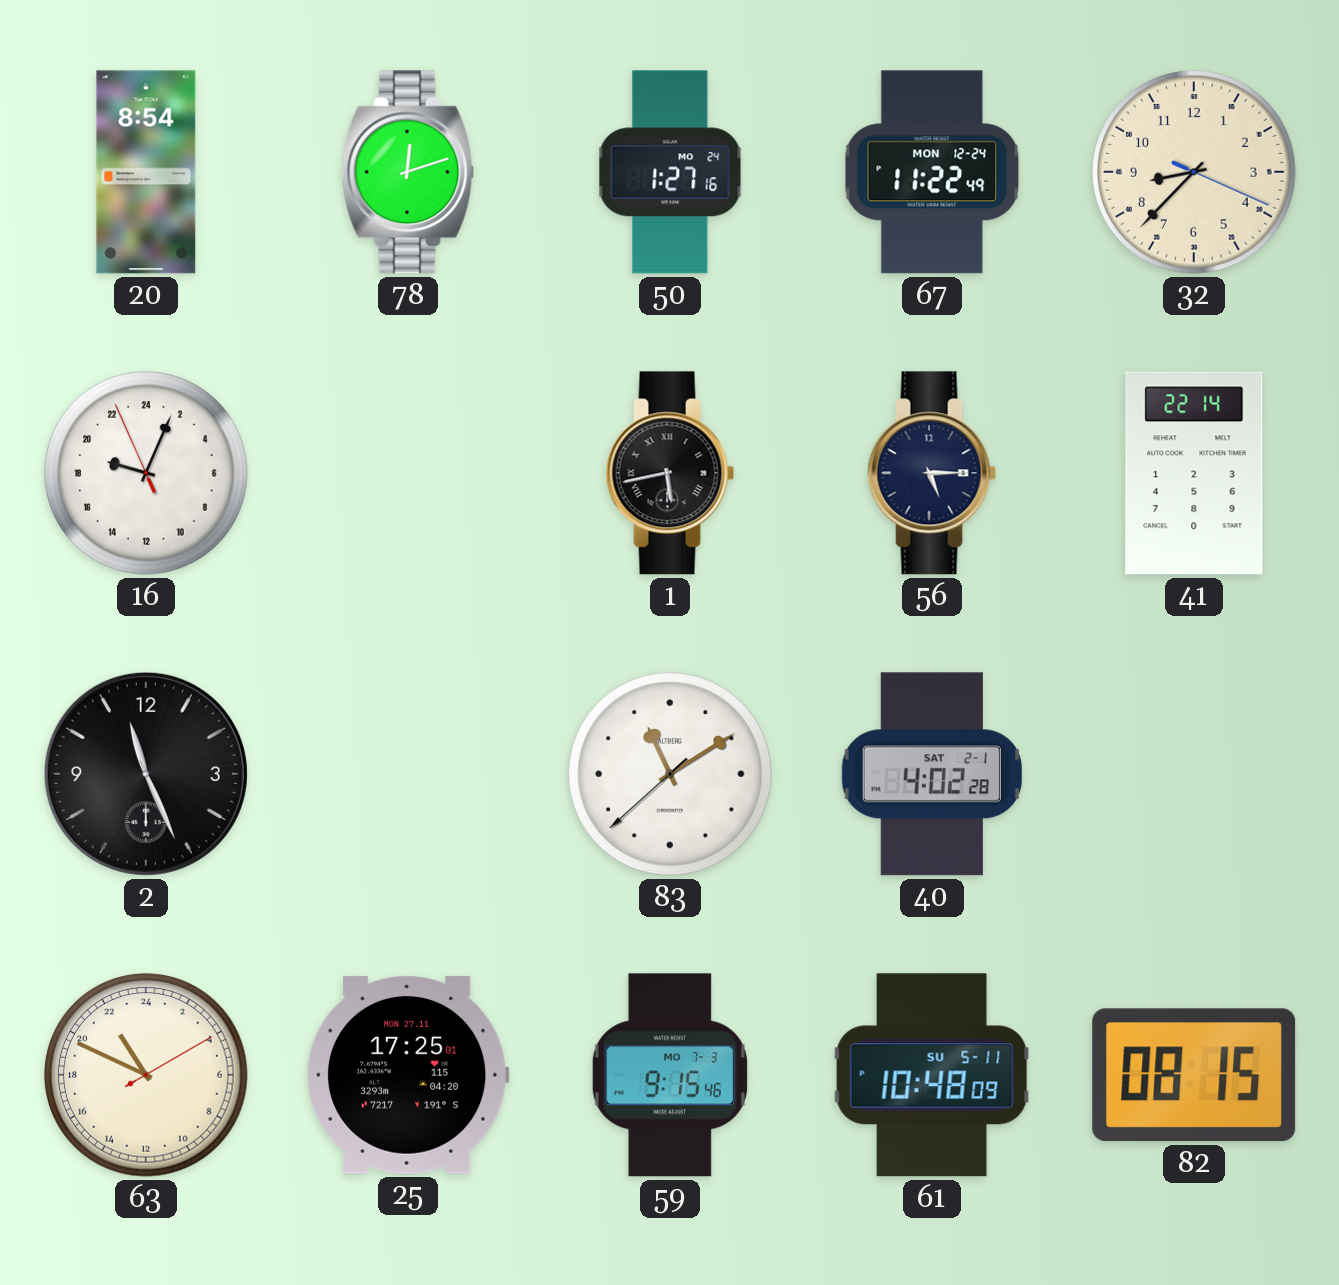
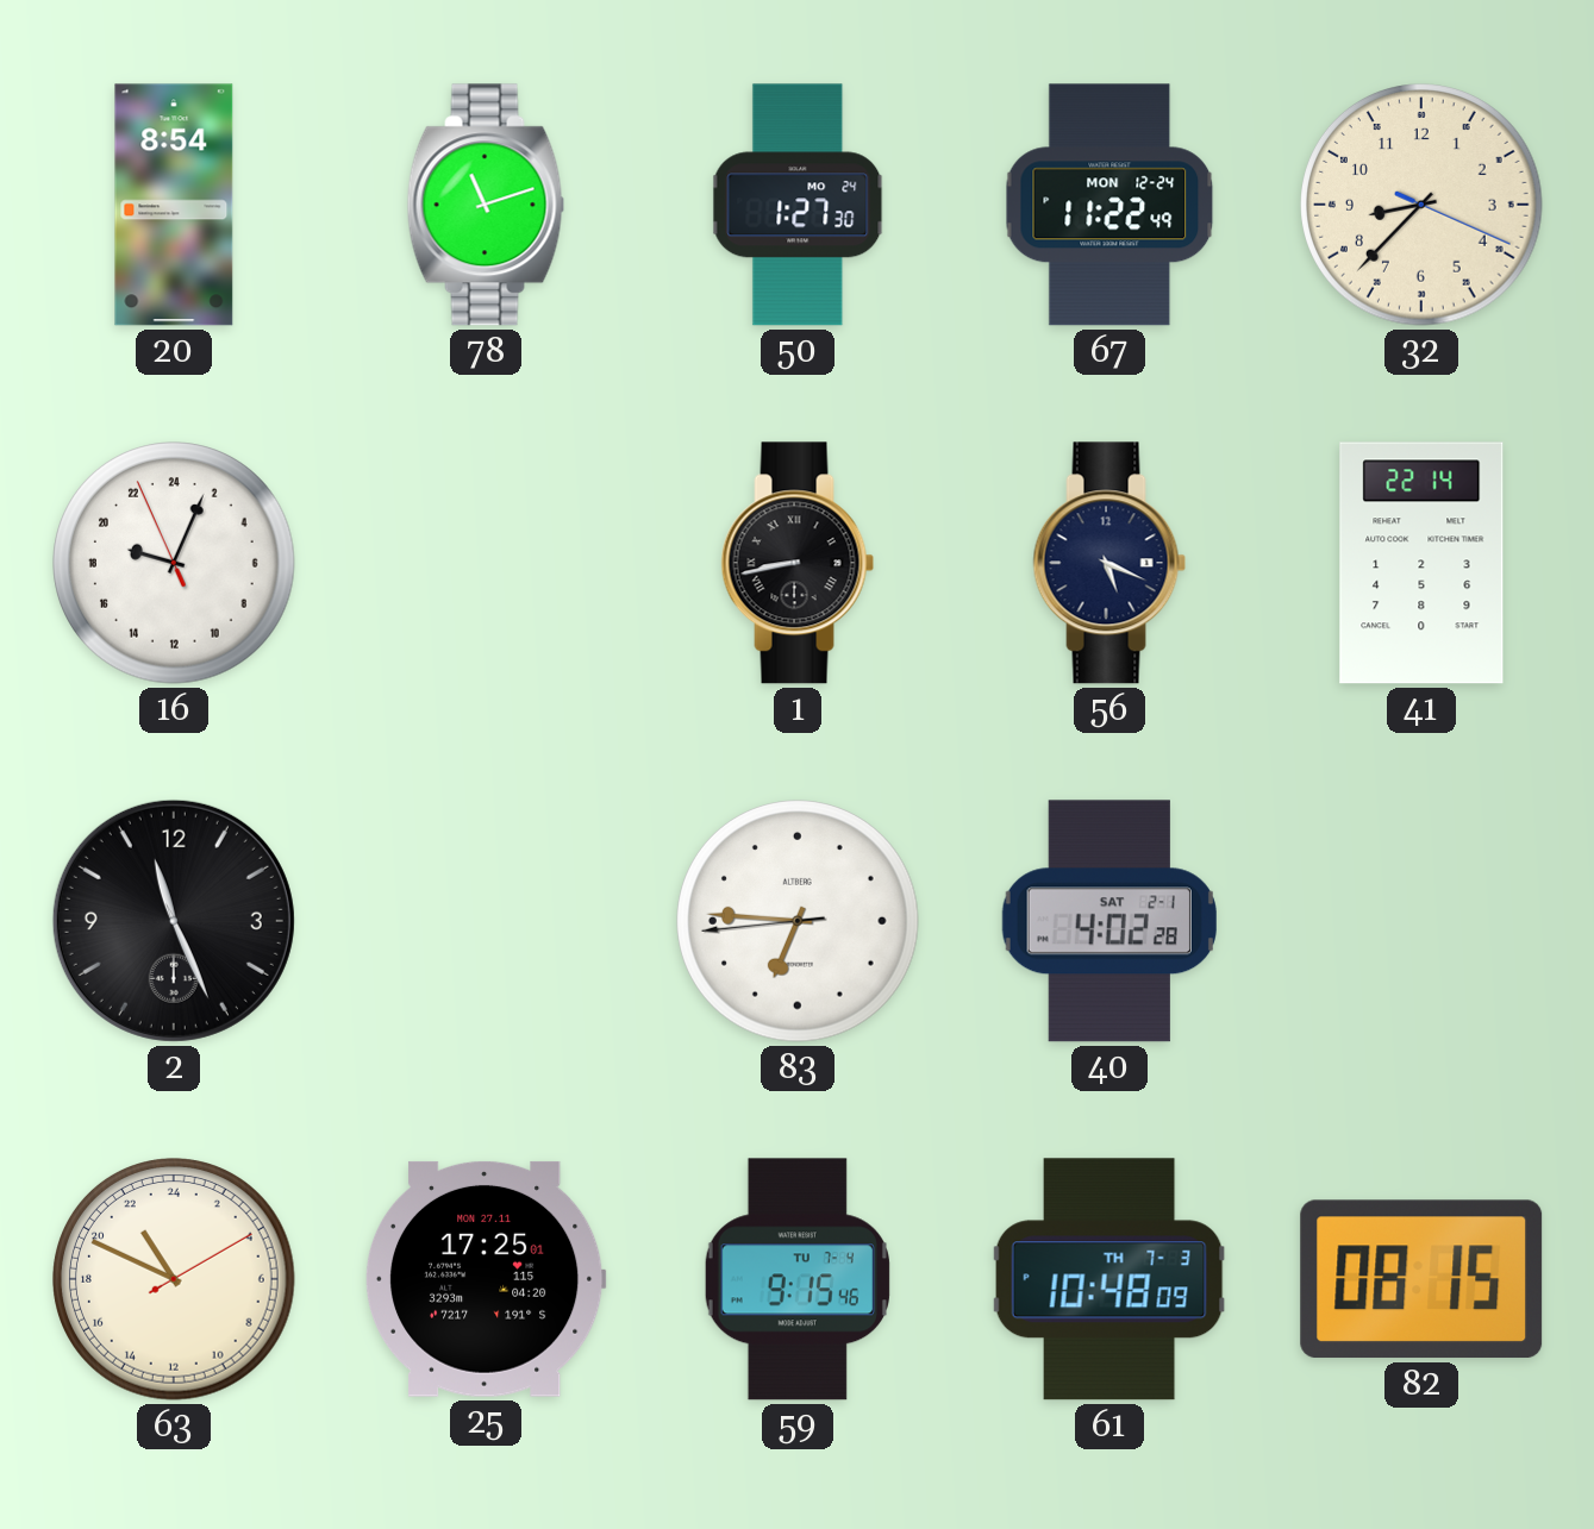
78: 12:12 -> 11:12 (486, 205)
50: 1:27:16 -> 1:27:30 (798, 205)
1: 5:43 -> 8:43 (798, 563)
56: 5:15 -> 5:19 (1109, 563)
83: 11:09 -> 6:45 (798, 921)
59 date: MO 7-3 -> TU 7-4 (798, 1279)
61 date: SU 5-11 -> TH 7-3 (1109, 1279)
